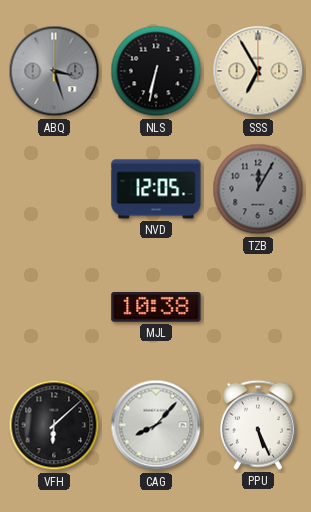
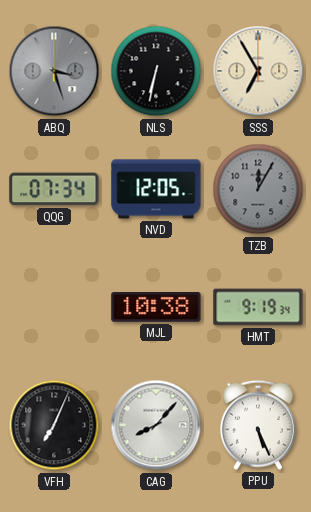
QQG: none -> 07:34 (54, 189)
HMT: none -> 9:19 (258, 307)
VFH: 6:08 -> 7:04 (54, 425)
